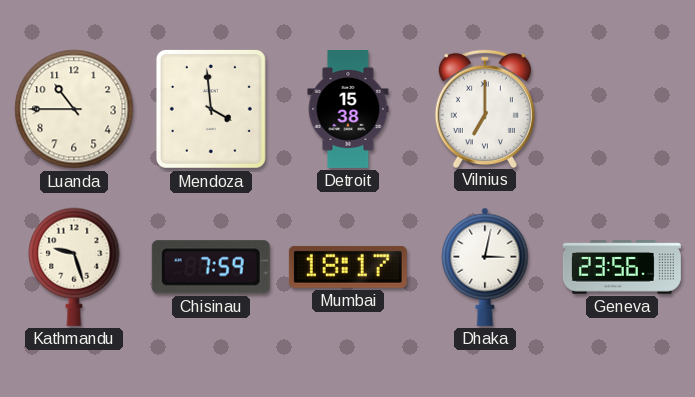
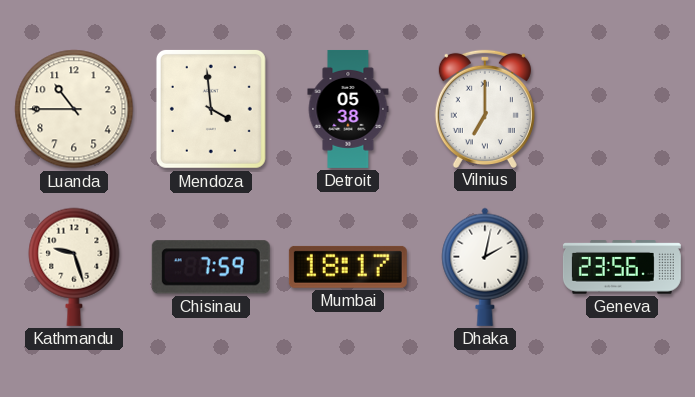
Detroit: 15:38 -> 05:38 (348, 109)
Dhaka: 3:02 -> 2:02 (485, 267)
